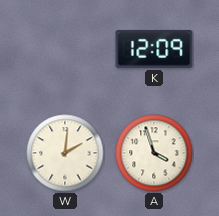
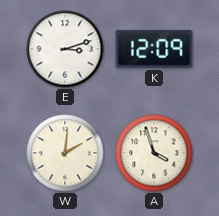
E: none -> 3:12 (65, 49)
